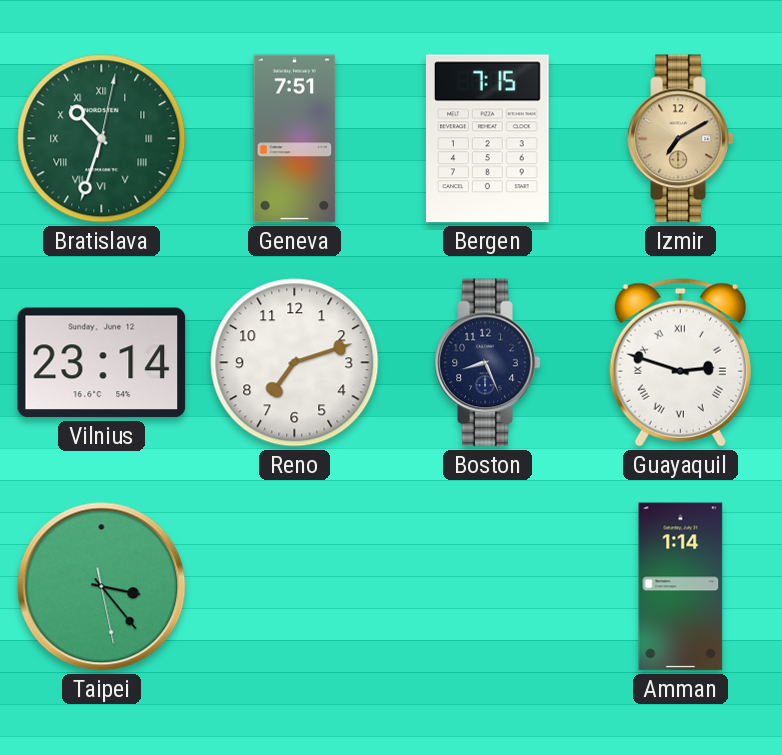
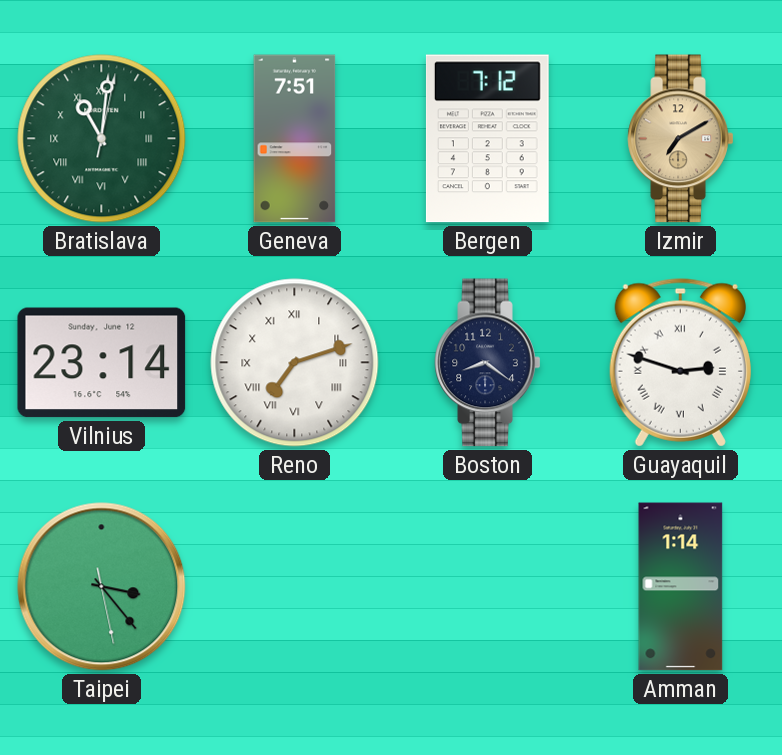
Bratislava: 10:33 -> 11:01 (102, 139)
Bergen: 7:15 -> 7:12 (487, 139)
Reno numerals: Arabic -> Roman (295, 363)
Boston: 8:26 -> 8:21 (488, 363)
